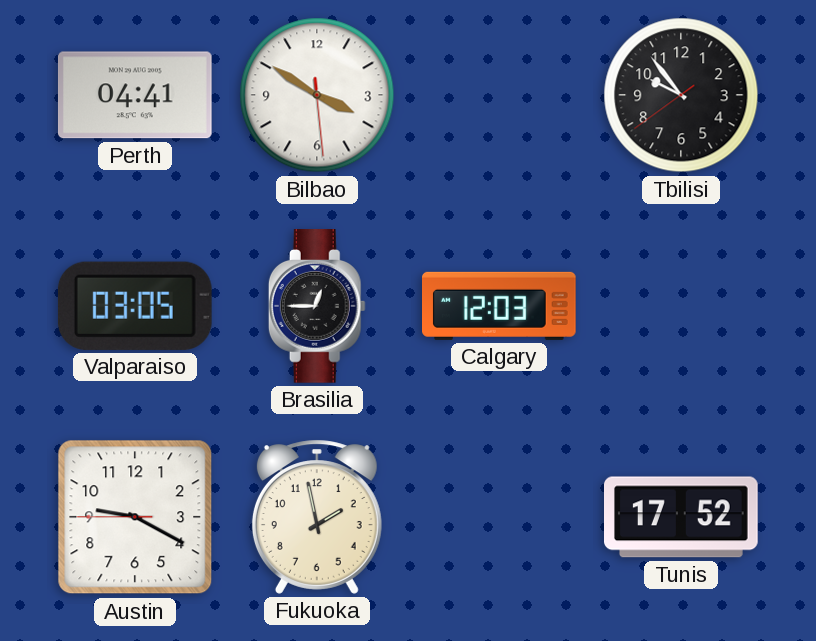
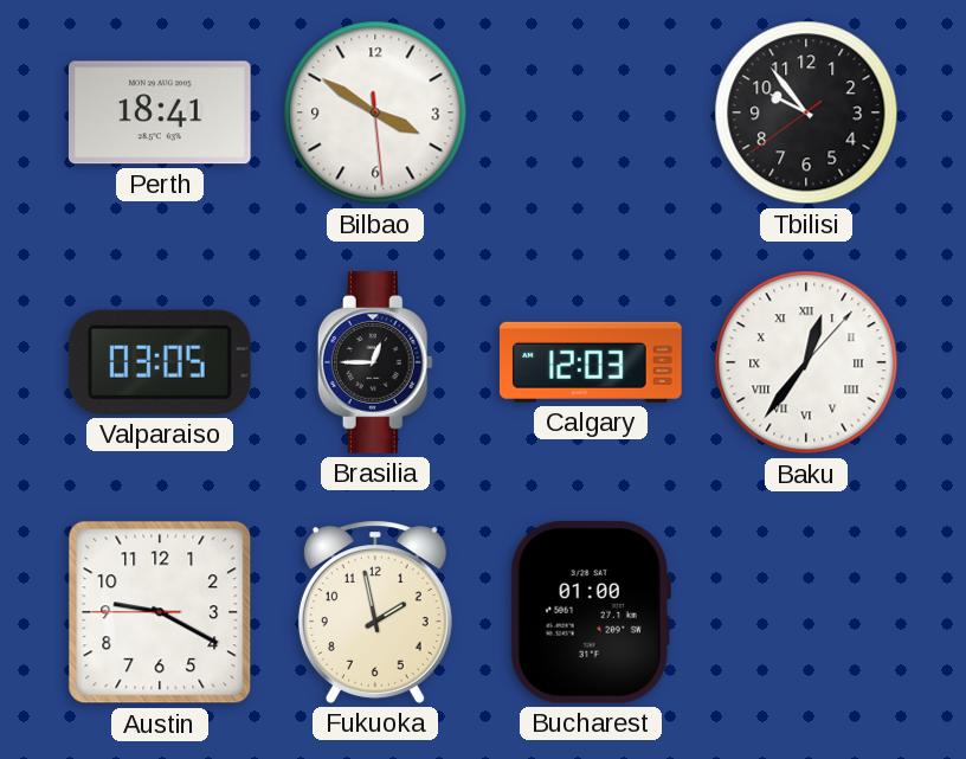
Perth: 04:41 -> 18:41 (160, 112)
Baku: none -> 12:36 (806, 362)
Bucharest: none -> 01:00 (591, 612)
Tunis: 17:52 -> none (682, 517)
